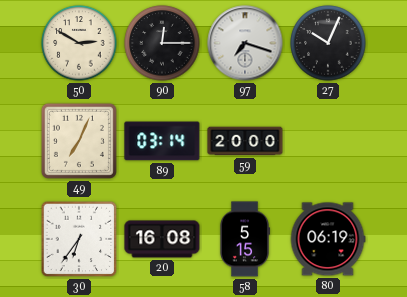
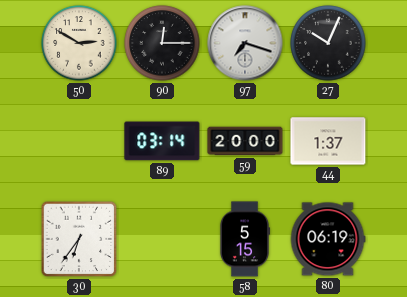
49: 7:04 -> none (79, 141)
44: none -> 1:37 (328, 141)
20: 16:08 -> none (162, 239)
